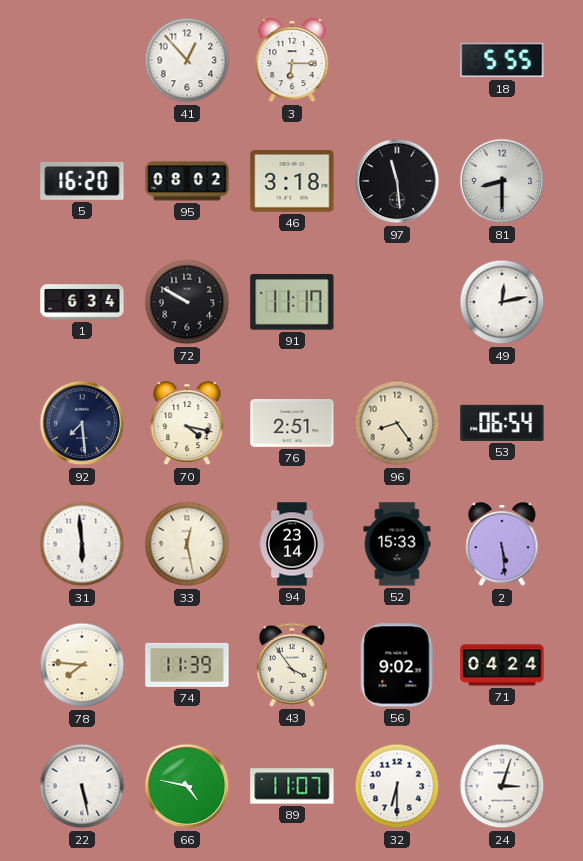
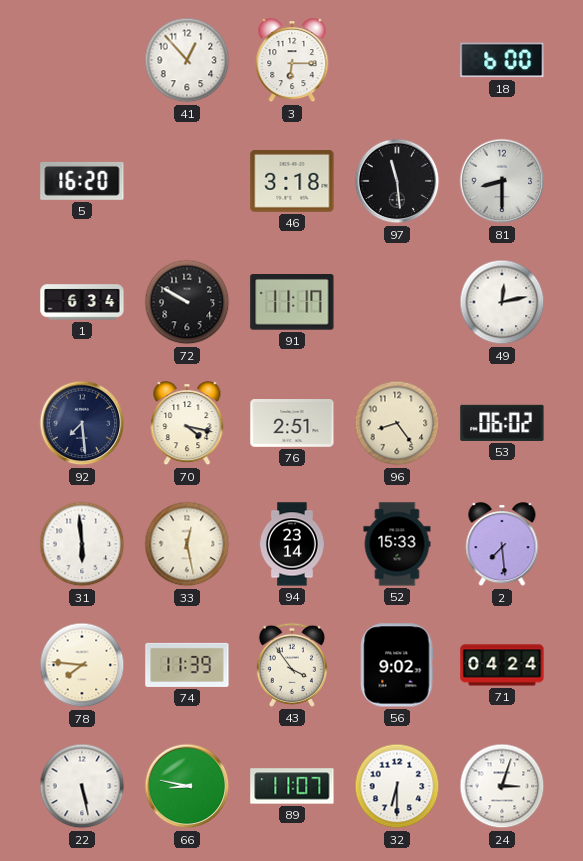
18: 5:55 -> 6:00 (502, 60)
95: 08:02 -> none (187, 181)
53: 06:54 -> 06:02 (502, 423)
2: 5:29 -> 7:29 (502, 545)
66: 4:47 -> 8:47 (187, 786)
